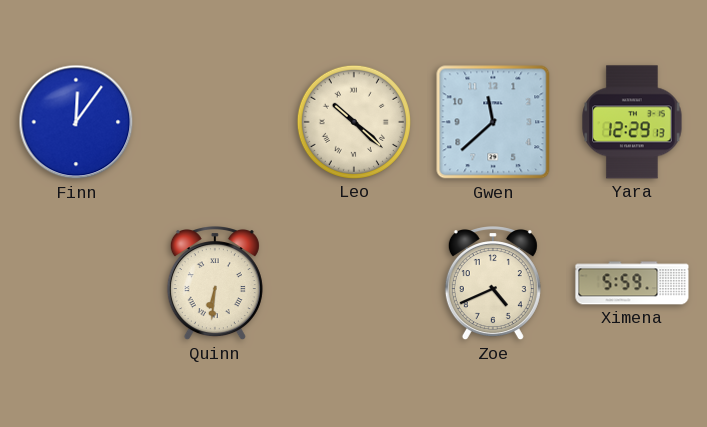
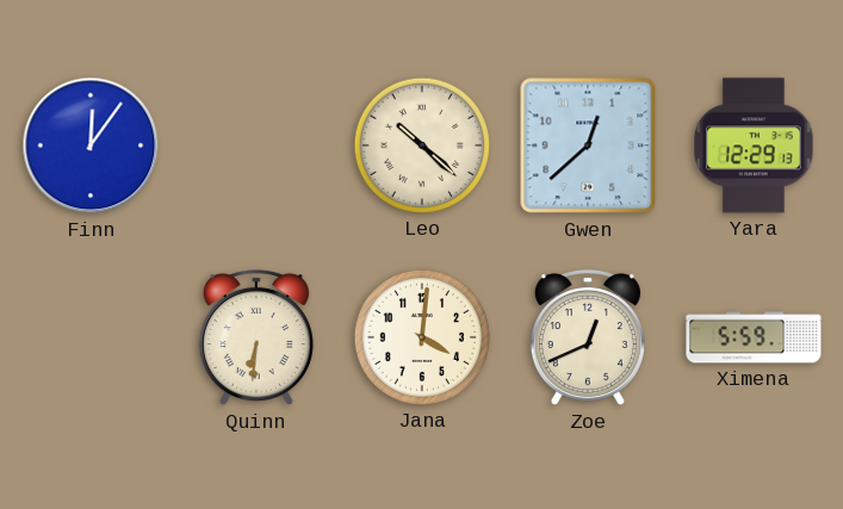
Gwen: 11:38 -> 12:38 (588, 145)
Jana: none -> 4:01 (422, 337)
Zoe: 4:41 -> 12:41 (588, 339)
